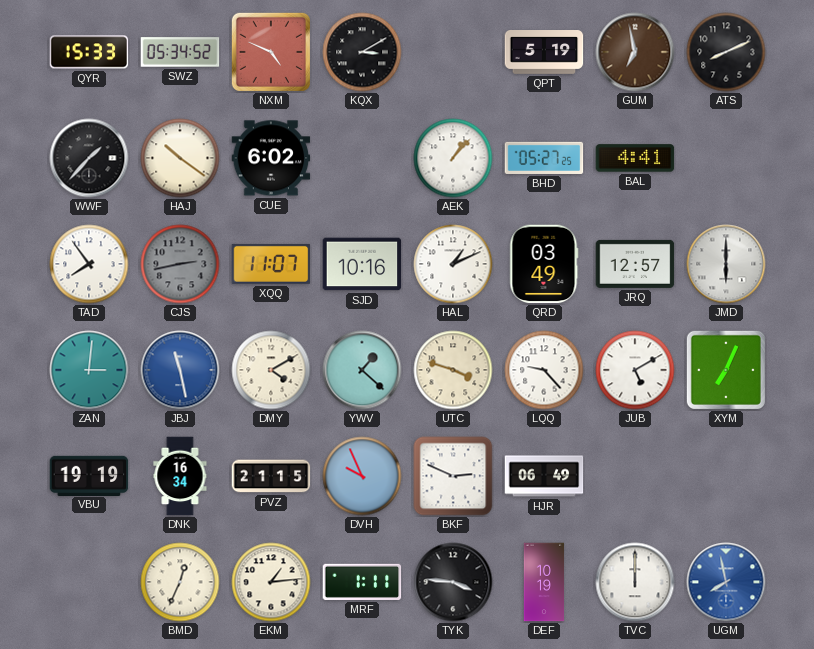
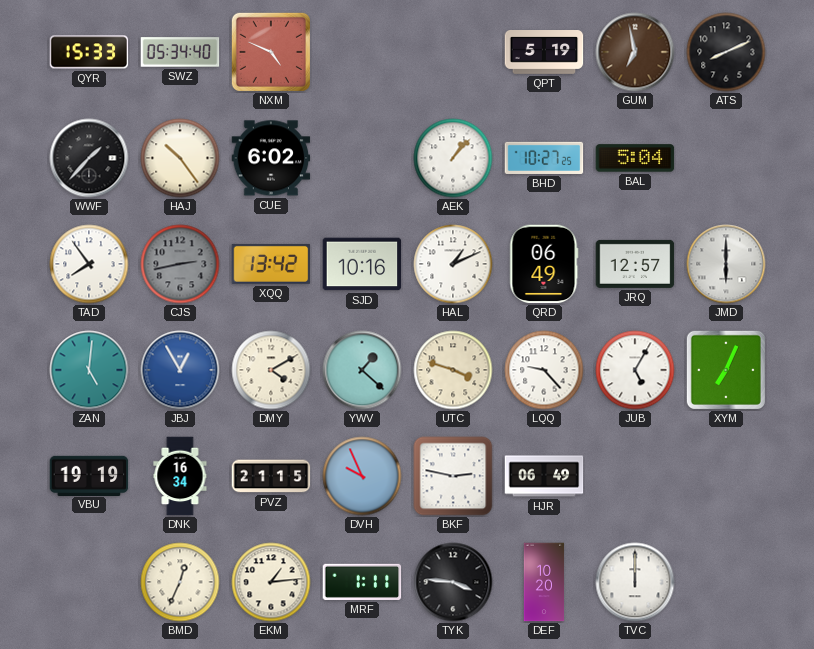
SWZ: 05:34:52 -> 05:34:40 (180, 52)
KQX: 3:10 -> none (362, 52)
HAJ: 10:21 -> 10:24 (180, 158)
BHD: 05:27 -> 10:27 (544, 158)
BAL: 4:41 -> 5:04 (635, 158)
XQQ: 11:07 -> 13:42 (271, 264)
QRD: 03:49 -> 06:49 (544, 264)
ZAN: 3:01 -> 5:01 (89, 370)
JBJ: 11:28 -> 12:55 (180, 370)
JUB: 5:10 -> 5:05 (635, 370)
BKF: 2:49 -> 2:47 (453, 476)
DEF: 10:19 -> 10:20 (544, 582)
UGM: 7:58 -> none (726, 582)
